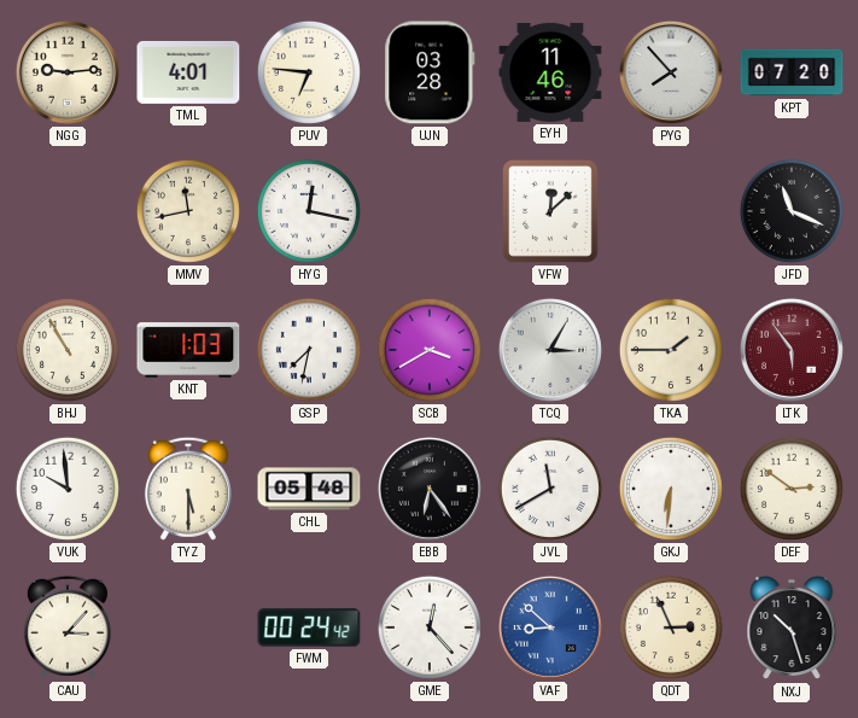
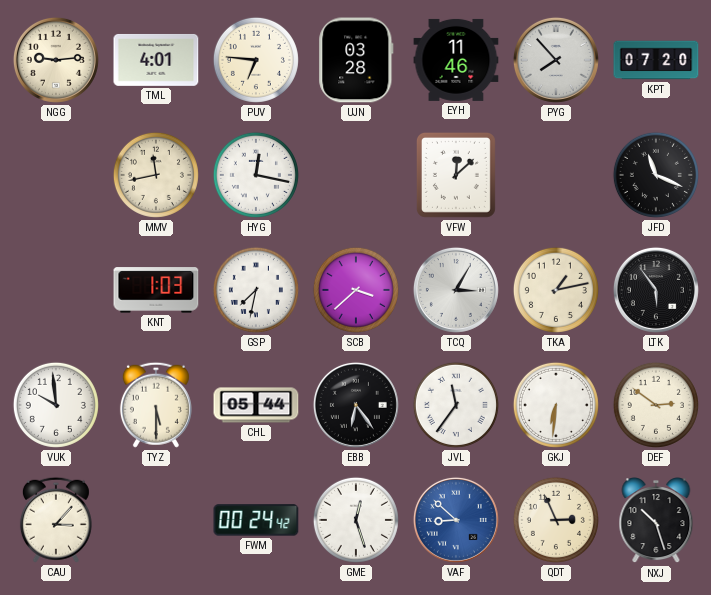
BHJ: 10:55 -> none (68, 350)
SCB: 3:40 -> 3:38 (356, 290)
TKA: 1:45 -> 1:13 (556, 290)
LTK dial: burgundy -> black (656, 290)
CHL: 05:48 -> 05:44 (256, 405)
JVL: 11:40 -> 11:36 (456, 405)
GME: 12:23 -> 12:27 (356, 520)
